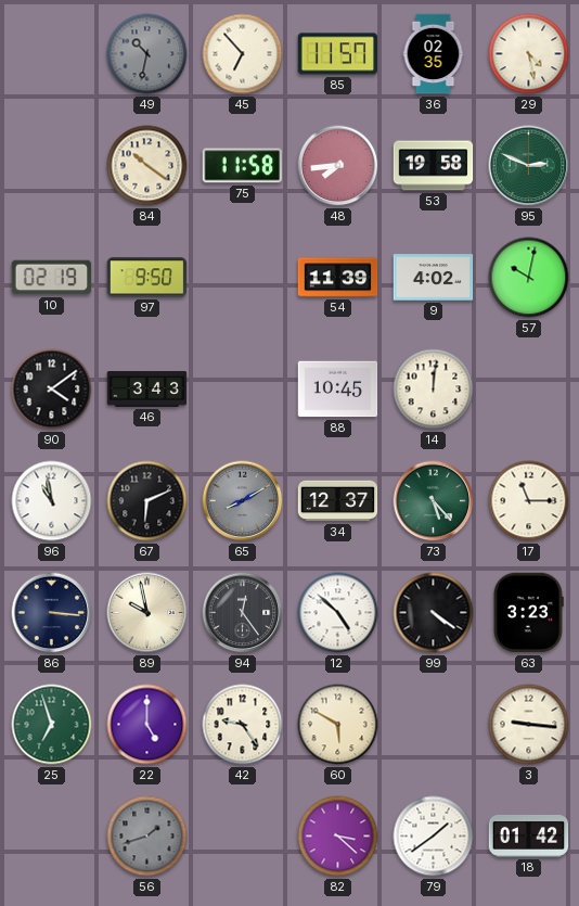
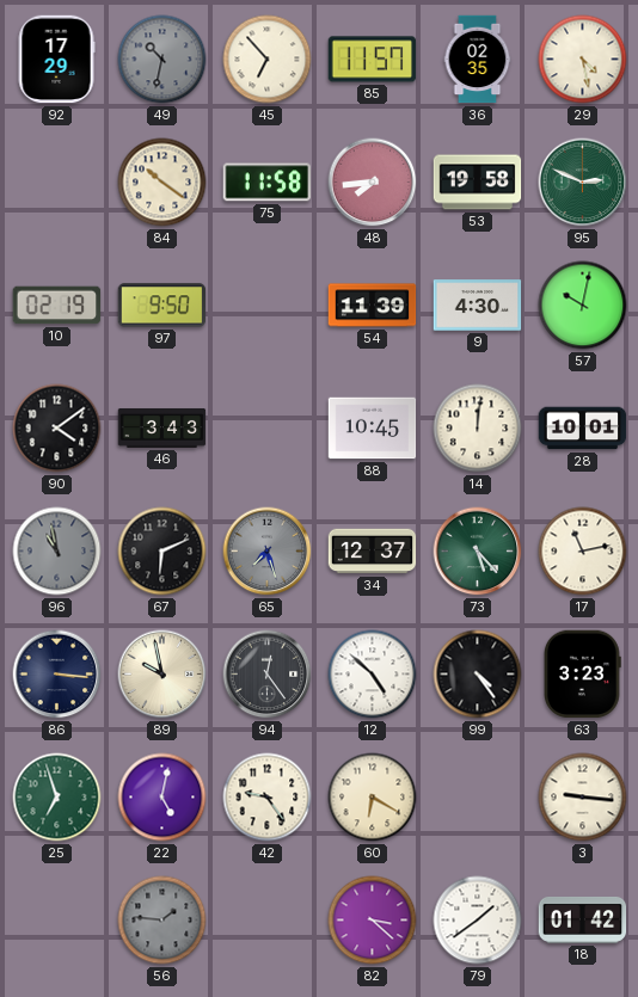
92: none -> 17:29 (56, 60)
9: 4:02 -> 4:30 (478, 306)
28: none -> 10:01 (583, 429)
96 dial: white -> grey (57, 552)
65: 8:10 -> 7:27 (268, 552)
17: 11:15 -> 11:13 (583, 552)
99: 4:21 -> 4:24 (478, 675)
22: 5:00 -> 5:02 (162, 798)
60: 5:50 -> 6:20 (373, 798)
56: 1:42 -> 1:46 (162, 921)
